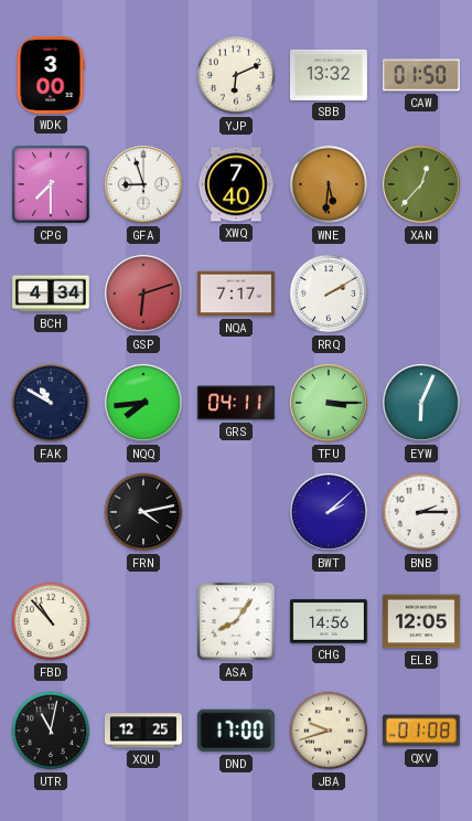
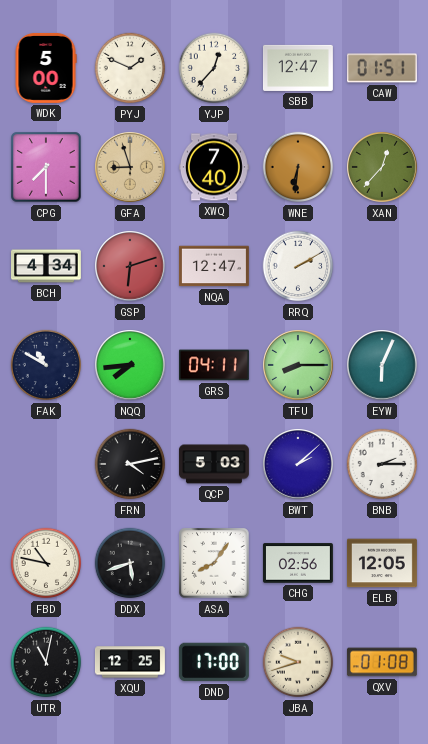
WDK: 3:00 -> 5:00 (46, 68)
PYJ: none -> 1:49 (130, 68)
YJP: 6:11 -> 12:37 (214, 68)
SBB: 13:32 -> 12:47 (298, 68)
CAW: 01:50 -> 01:51 (382, 68)
GFA dial: white -> champagne (131, 168)
WNE: 5:31 -> 6:31 (298, 167)
NQA: 7:17 -> 12:47 (214, 266)
TFU: 3:15 -> 8:15 (299, 366)
QCP: none -> 5:03 (214, 464)
FBD: 10:53 -> 10:47 (46, 563)
DDX: none -> 5:42 (130, 563)
CHG: 14:56 -> 02:56 (298, 563)
